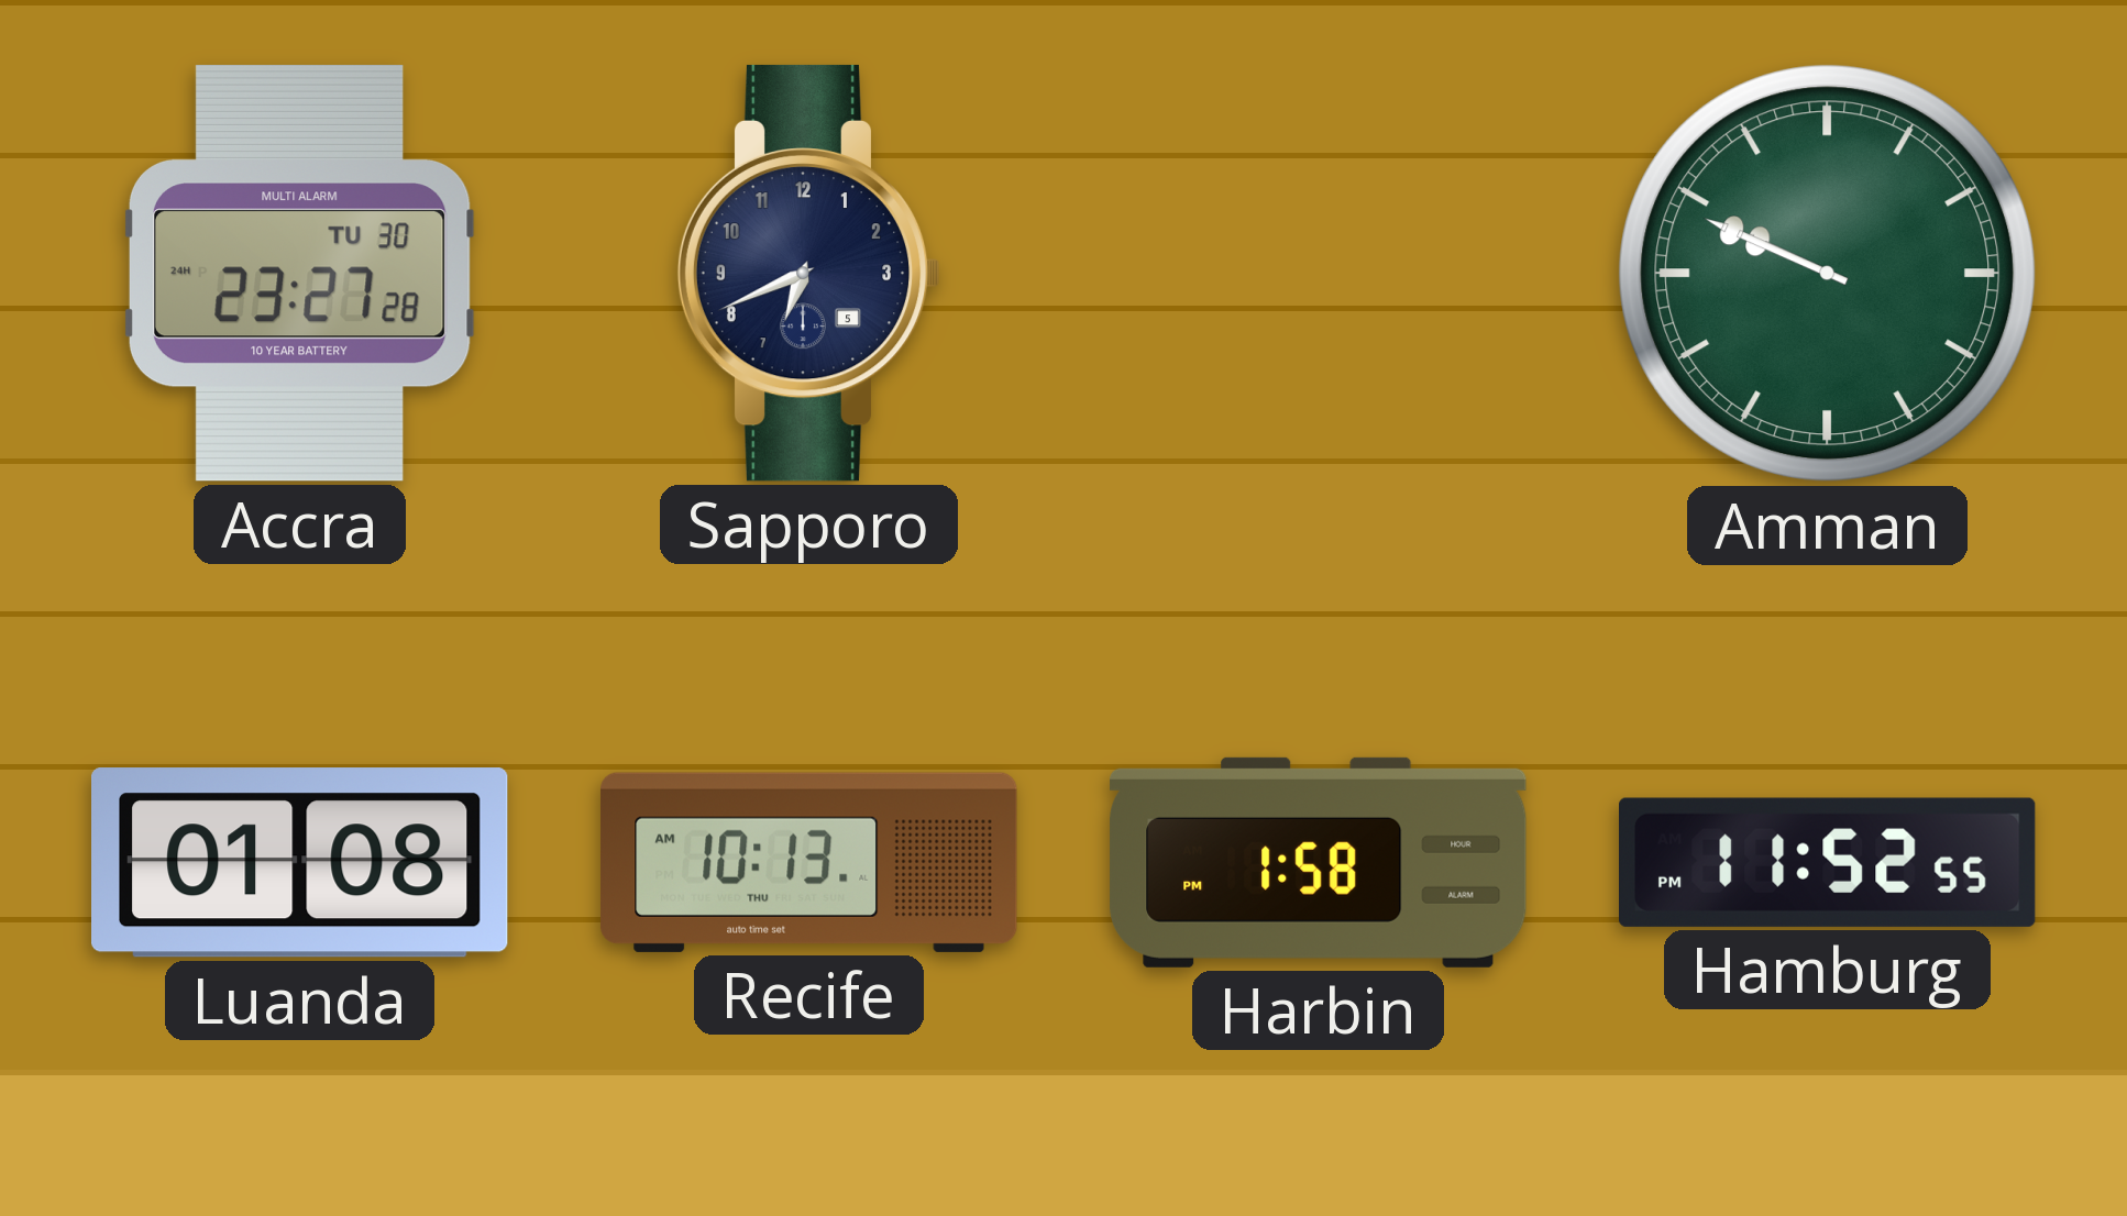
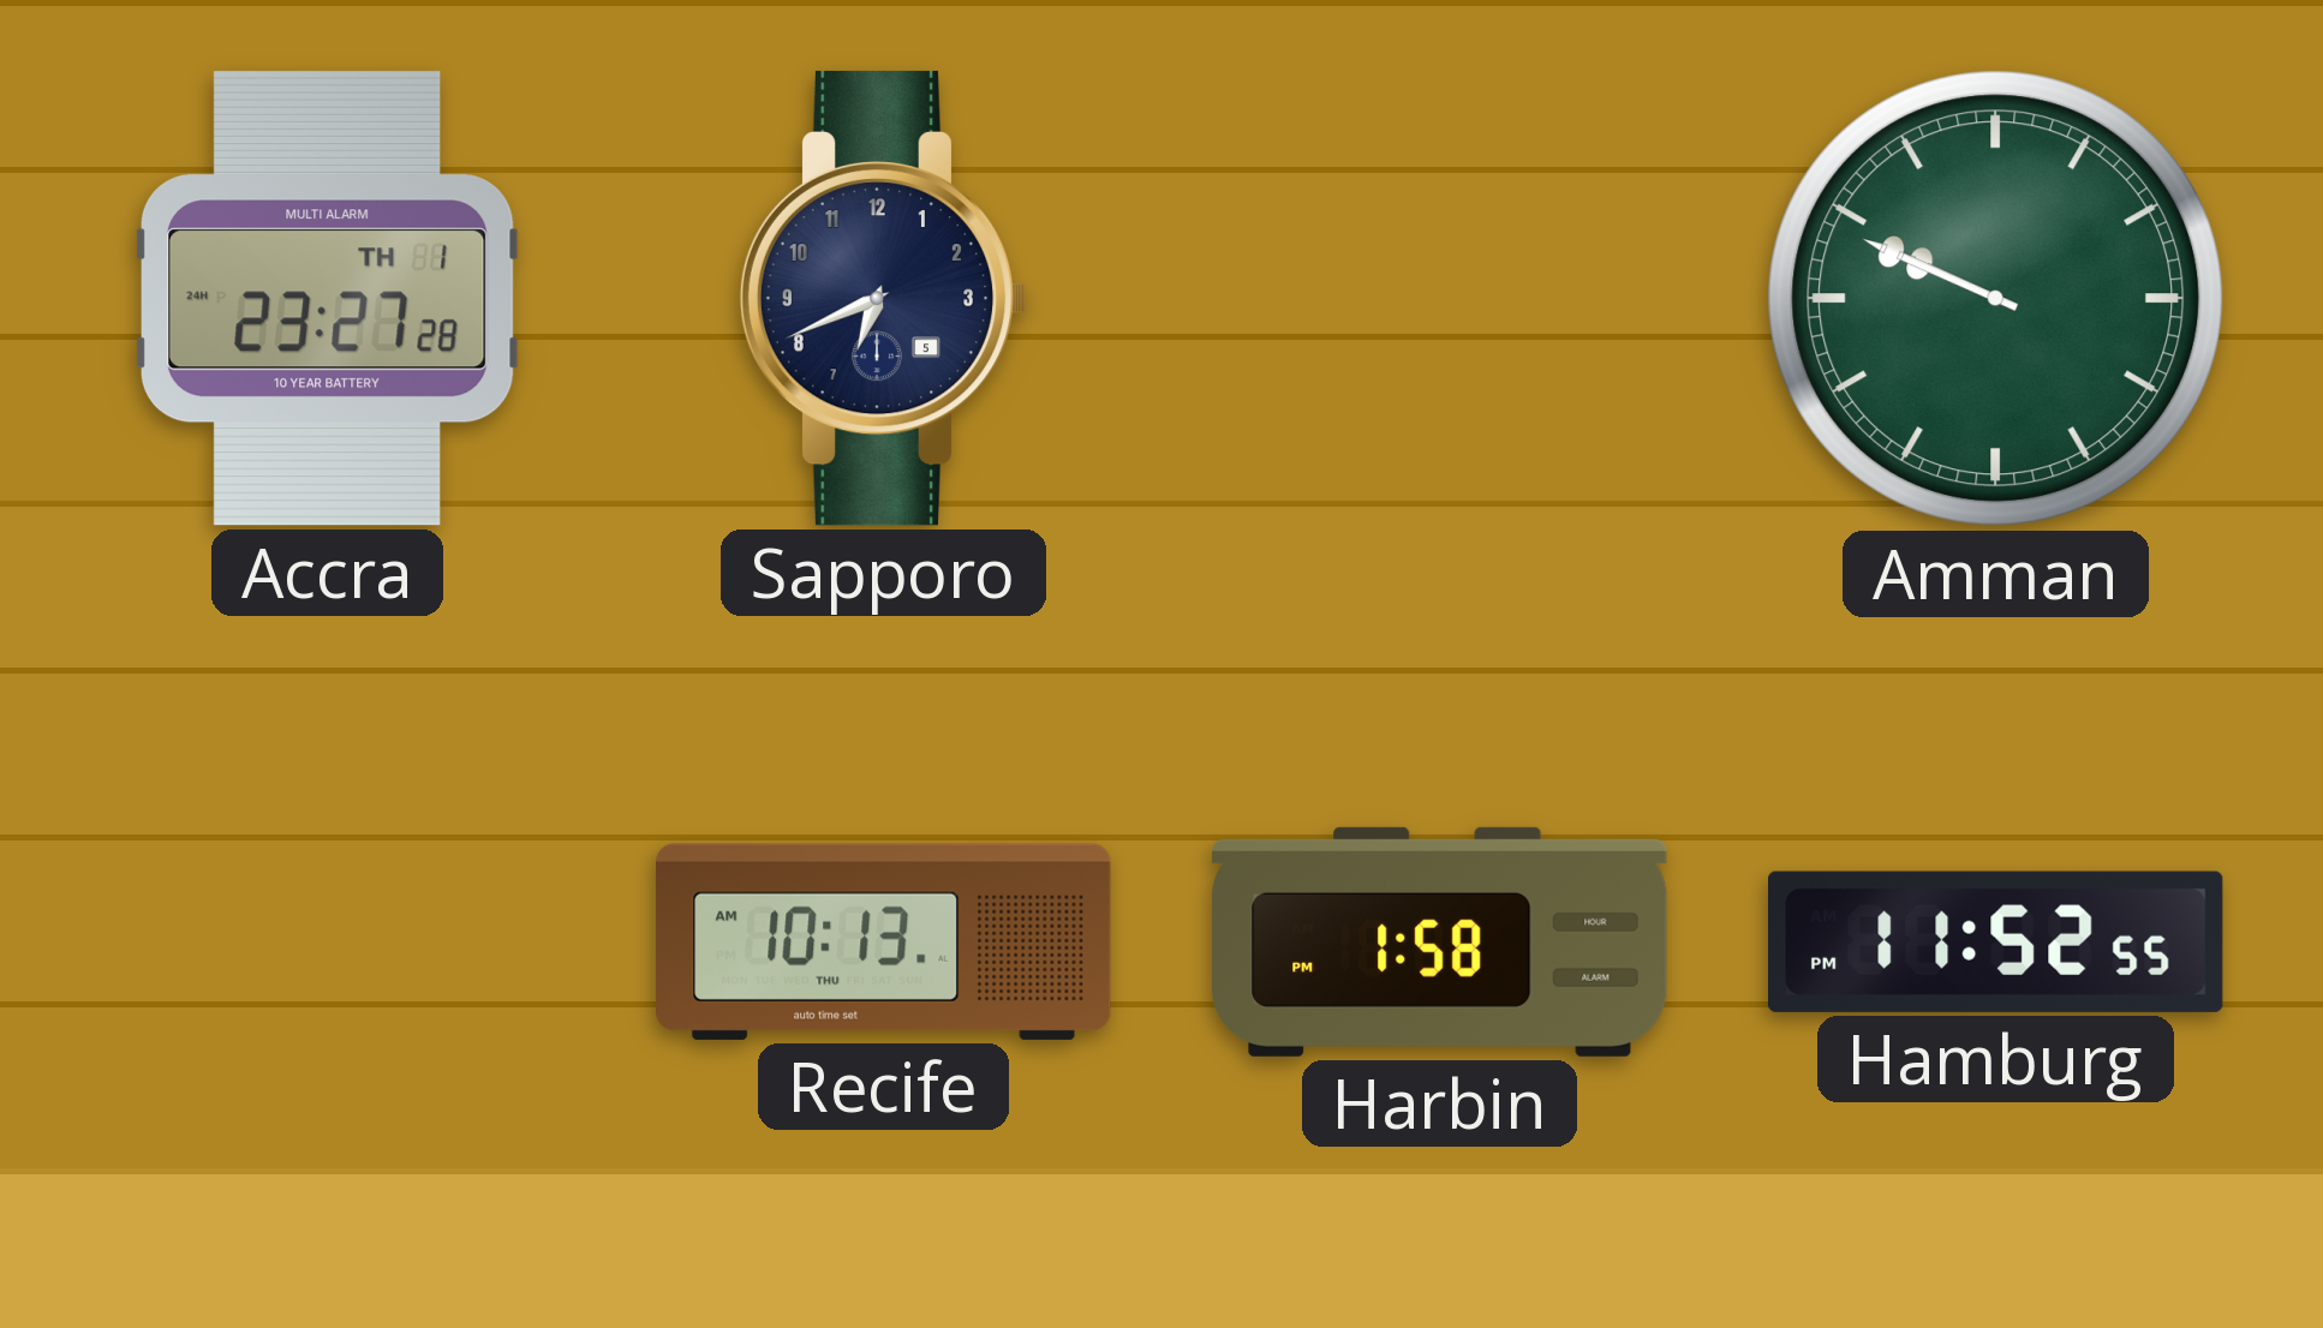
Accra date: TU 30 -> TH 1 (327, 298)
Luanda: 01:08 -> none (300, 863)
